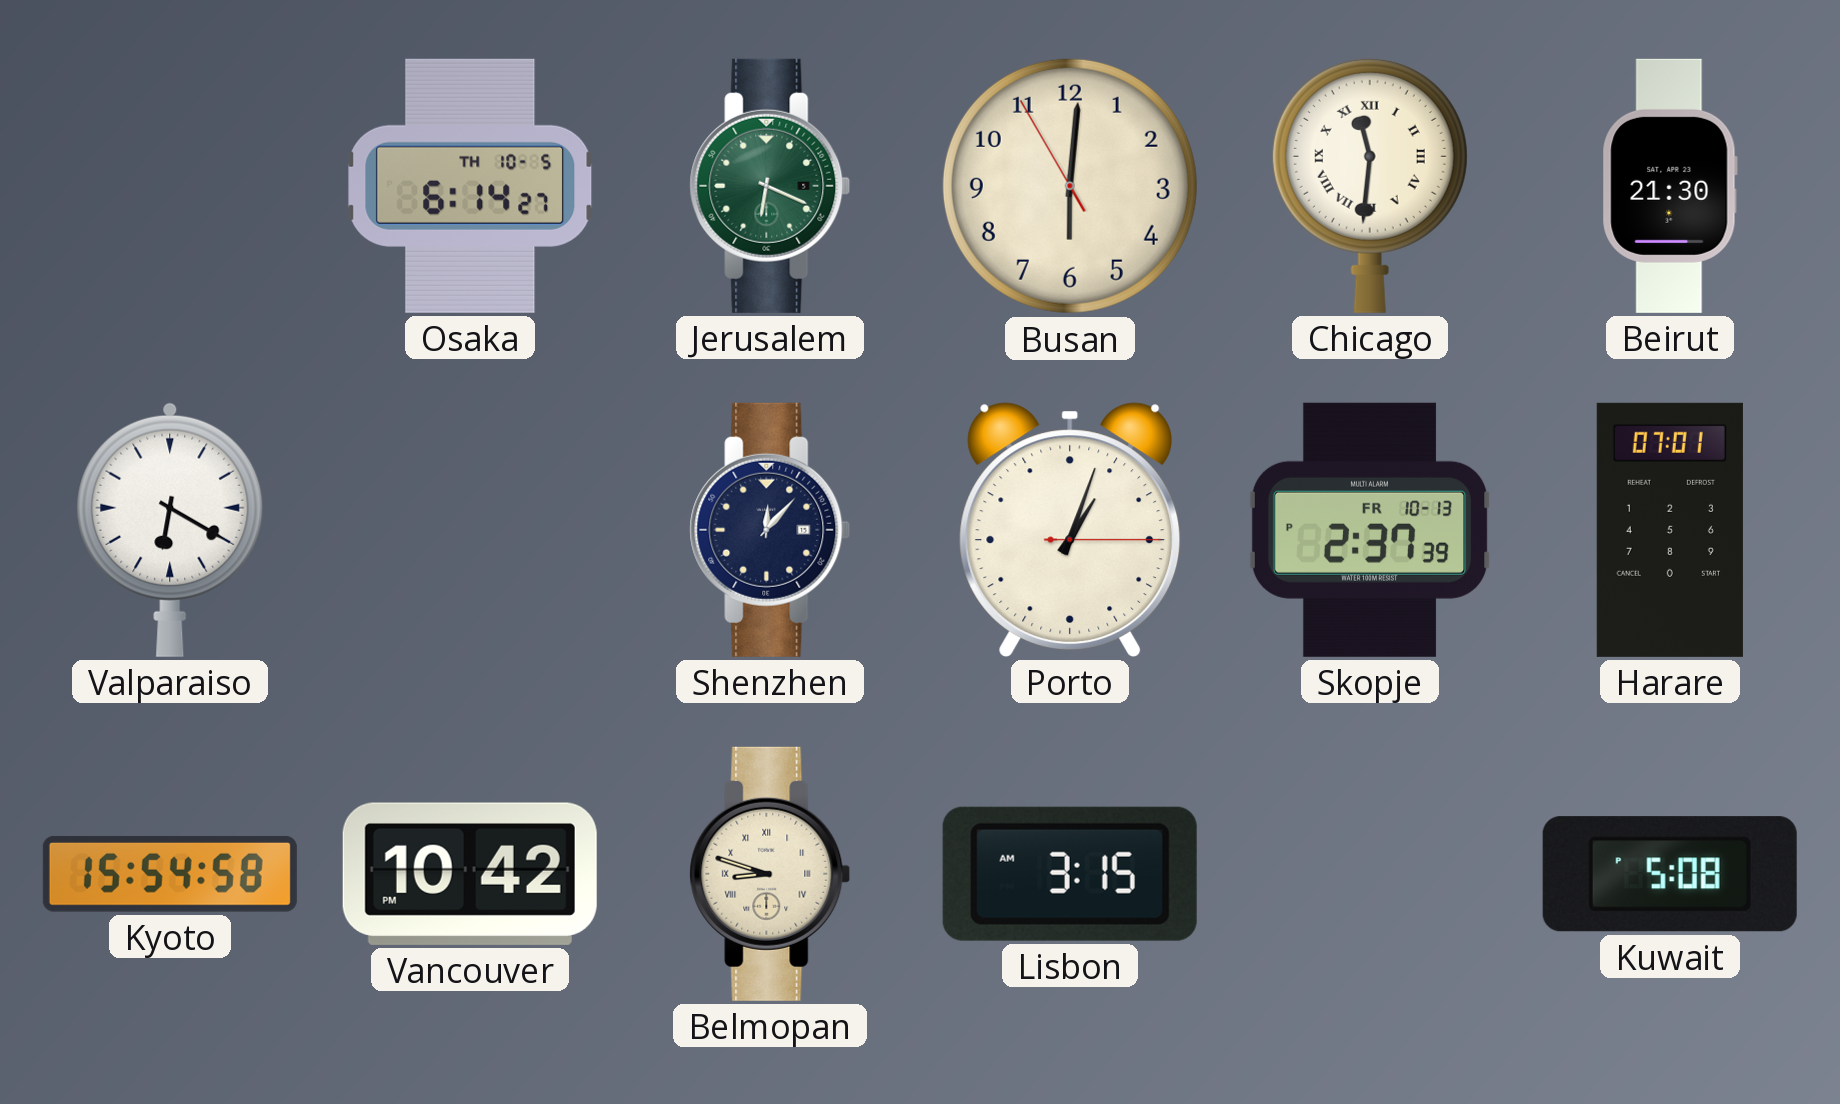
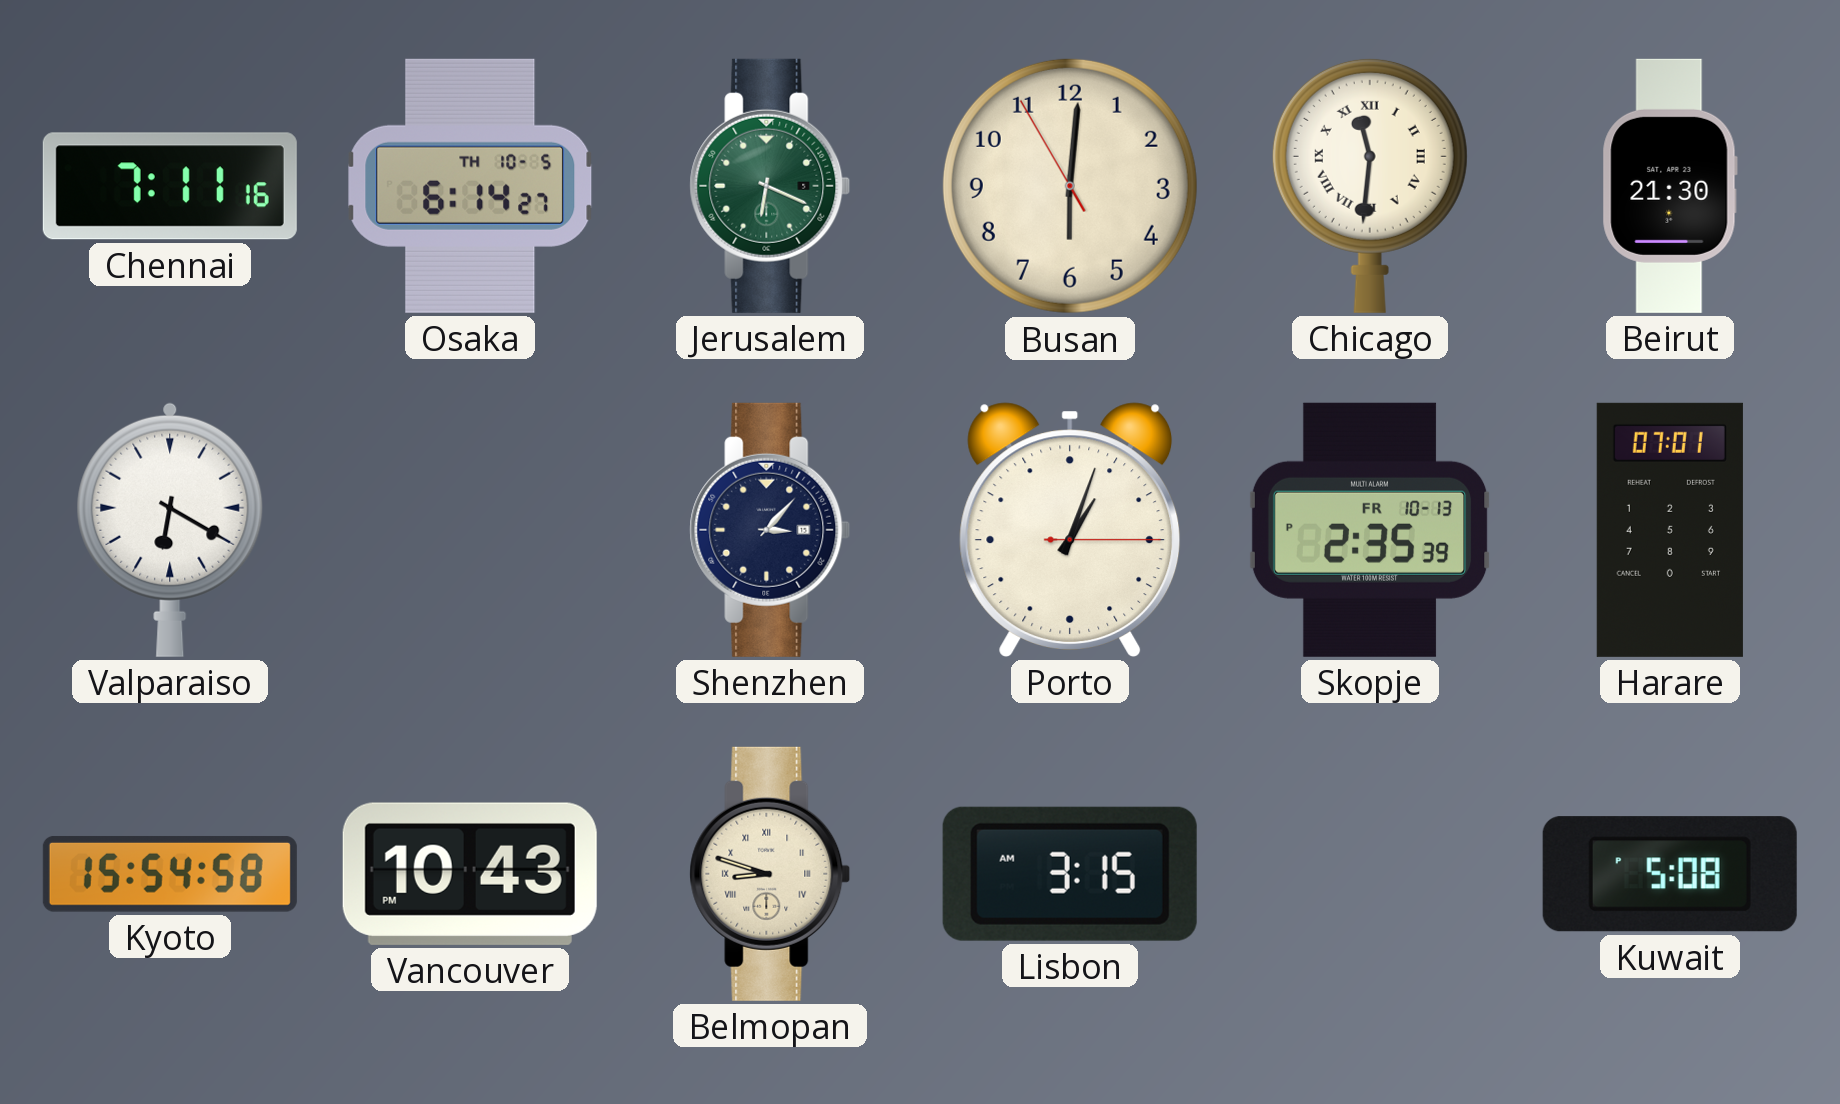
Chennai: none -> 7:11 (170, 186)
Shenzhen: 12:07 -> 3:07 (770, 530)
Skopje: 2:37 -> 2:35 (1370, 530)
Vancouver: 10:42 -> 10:43 (470, 874)
